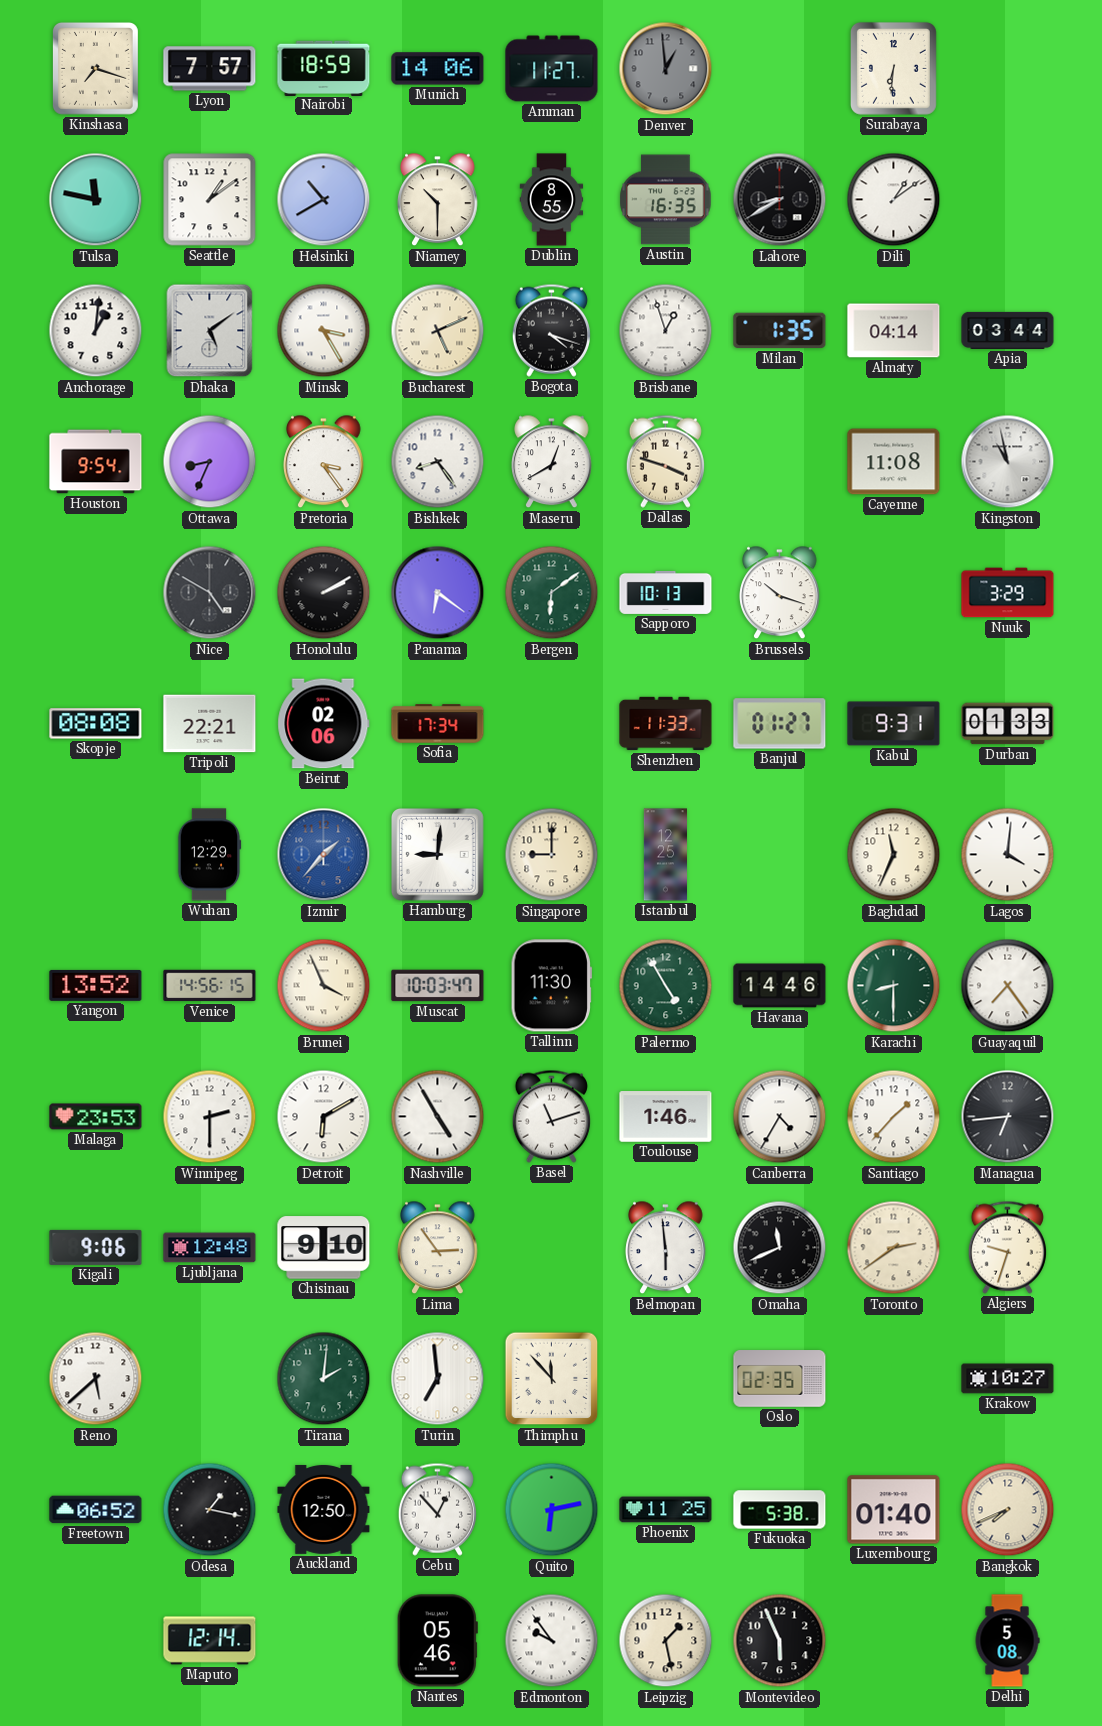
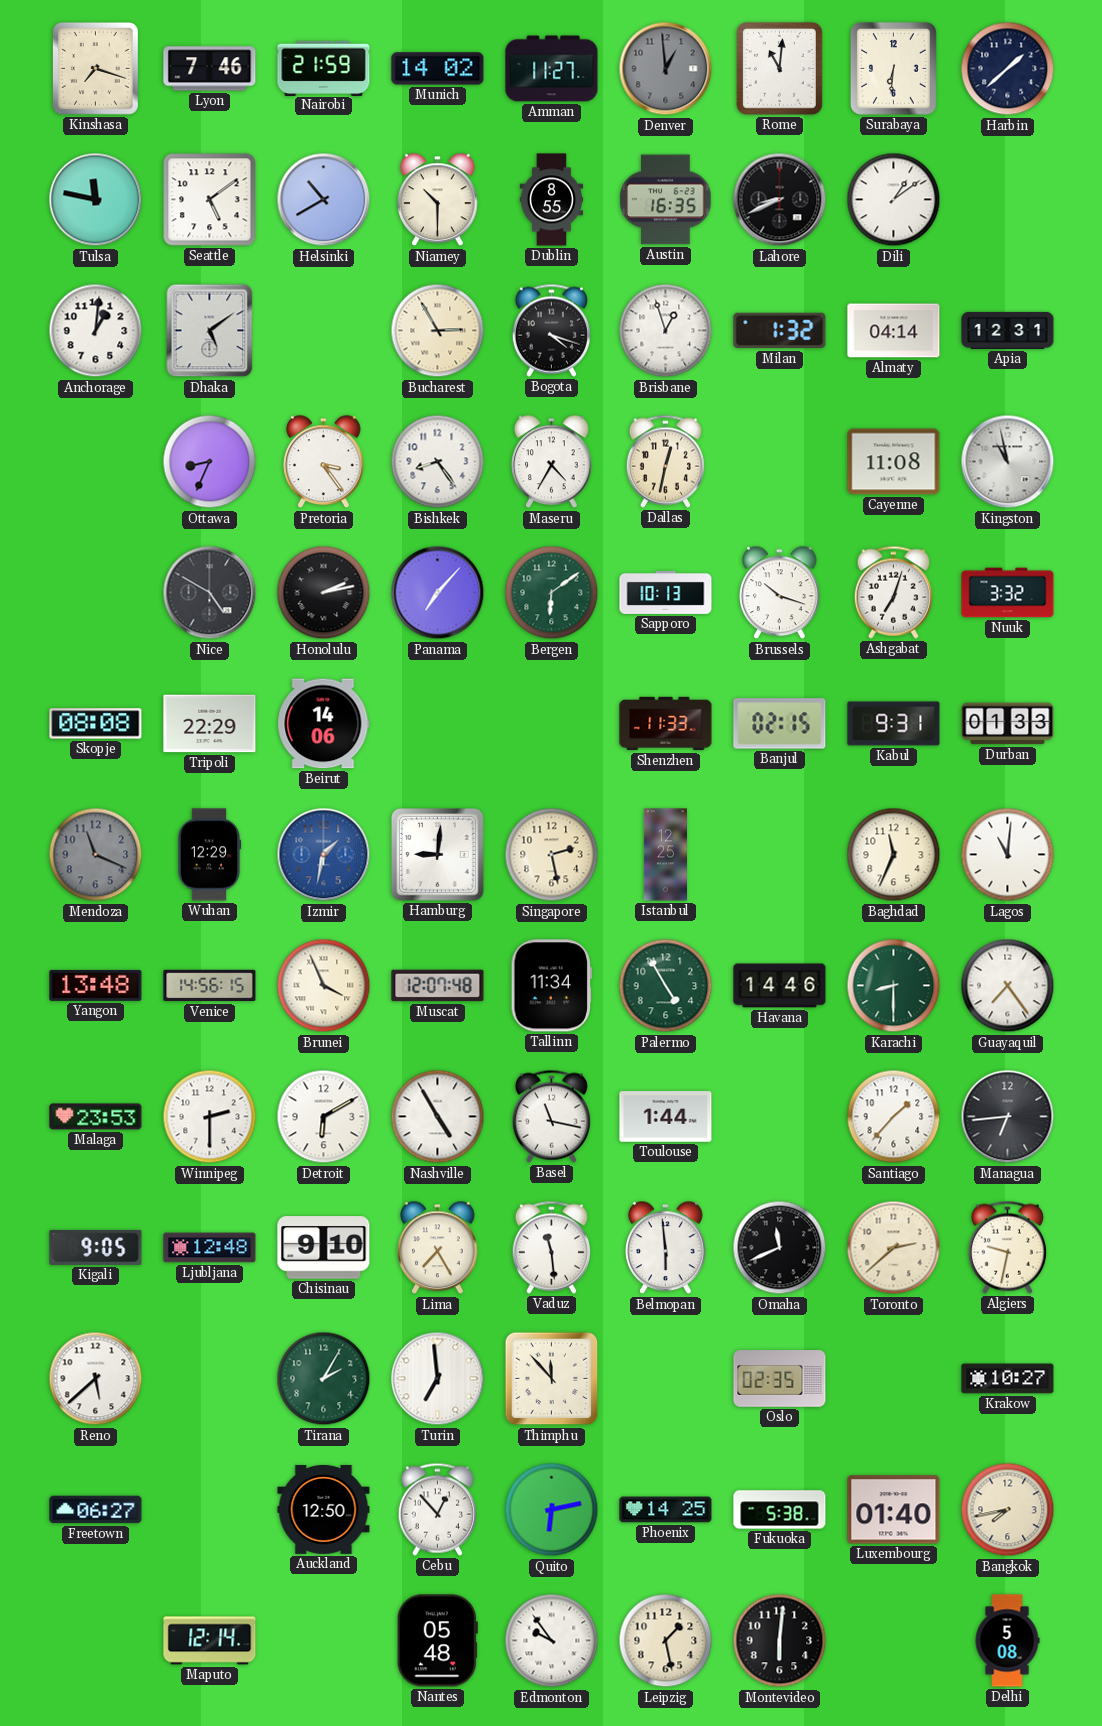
Lyon: 7:57 -> 7:46 (210, 69)
Nairobi: 18:59 -> 21:59 (324, 68)
Munich: 14:06 -> 14:02 (438, 69)
Rome: none -> 11:01 (779, 69)
Harbin: none -> 1:38 (1008, 69)
Seattle: 1:09 -> 5:09 (210, 200)
Lahore: 8:40 -> 8:41 (780, 200)
Minsk: 3:25 -> none (324, 331)
Bucharest: 5:11 -> 2:55 (438, 331)
Milan: 1:35 -> 1:32 (780, 331)
Apia: 03:44 -> 12:31 (1008, 330)
Houston: 9:54 -> none (96, 462)
Maseru: 12:40 -> 4:35 (552, 462)
Dallas: 3:48 -> 12:32 (665, 461)
Honolulu: 2:10 -> 2:13 (324, 593)
Panama: 6:21 -> 7:07 (438, 593)
Ashgabat: none -> 7:03 (893, 592)
Nuuk: 3:29 -> 3:32 (1008, 593)
Tripoli: 22:21 -> 22:29 (210, 724)
Beirut: 02:06 -> 14:06 (324, 724)
Sofia: 17:34 -> none (438, 724)
Banjul: 01:27 -> 02:15 (780, 724)
Mendoza: none -> 11:19 (96, 855)
Izmir: 1:37 -> 1:32 (324, 855)
Singapore: 9:00 -> 2:28 (552, 855)
Lagos: 4:01 -> 11:01 (1008, 855)
Yangon: 13:52 -> 13:48 (96, 985)
Muscat: 10:03 -> 12:07 (438, 986)
Tallinn: 11:30 -> 11:34 (551, 986)
Basel: 11:12 -> 11:17 (551, 1116)
Toulouse: 1:46 -> 1:44 (666, 1117)
Canberra: 4:35 -> none (780, 1117)
Kigali: 9:06 -> 9:05 (96, 1247)
Lima: 2:54 -> 7:25 (438, 1248)
Vaduz: none -> 11:29 (551, 1247)
Toronto: 2:39 -> 2:38 (894, 1248)
Algiers: 9:33 -> 9:32 (1007, 1247)
Tirana: 2:01 -> 2:05 (324, 1379)
Freetown: 06:52 -> 06:27 (96, 1510)
Odesa: 1:17 -> none (210, 1510)
Phoenix: 11:25 -> 14:25 (666, 1510)
Bangkok: 7:41 -> 7:43 (1008, 1510)
Nantes: 05:46 -> 05:48 (437, 1641)
Montevideo: 5:56 -> 6:01 (780, 1641)
